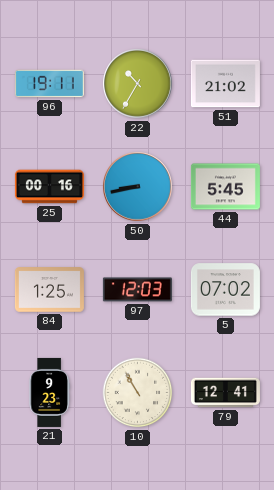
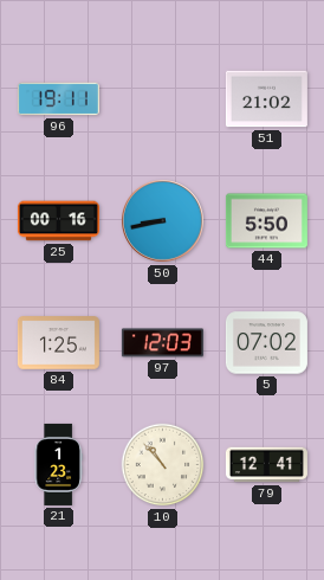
22: 10:35 -> none (138, 84)
44: 5:45 -> 5:50 (266, 221)
21: 9:23 -> 1:23 (58, 464)
10: 10:55 -> 10:53 (163, 465)
